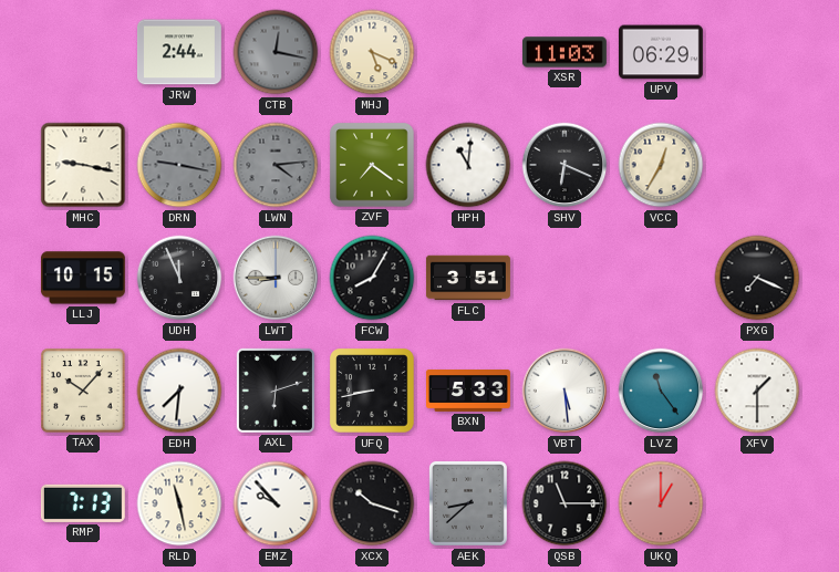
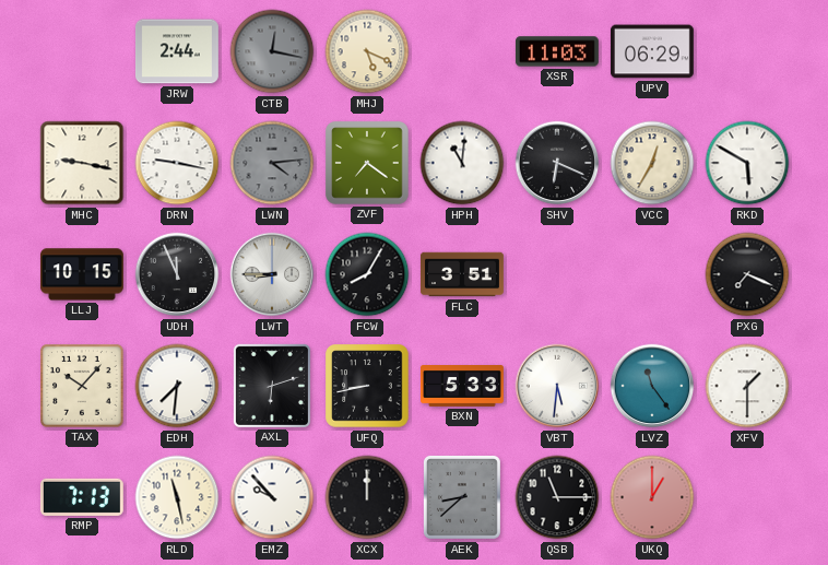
DRN dial: grey -> white (177, 163)
RKD: none -> 5:50 (747, 163)
VBT: 5:29 -> 5:31 (557, 386)
XCX: 10:18 -> 12:00 (367, 497)
